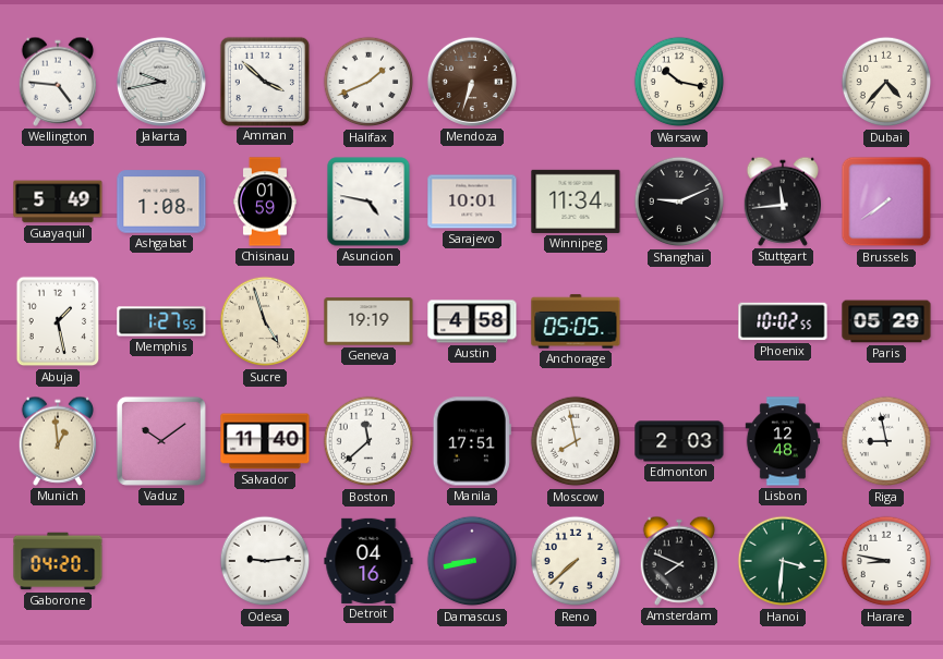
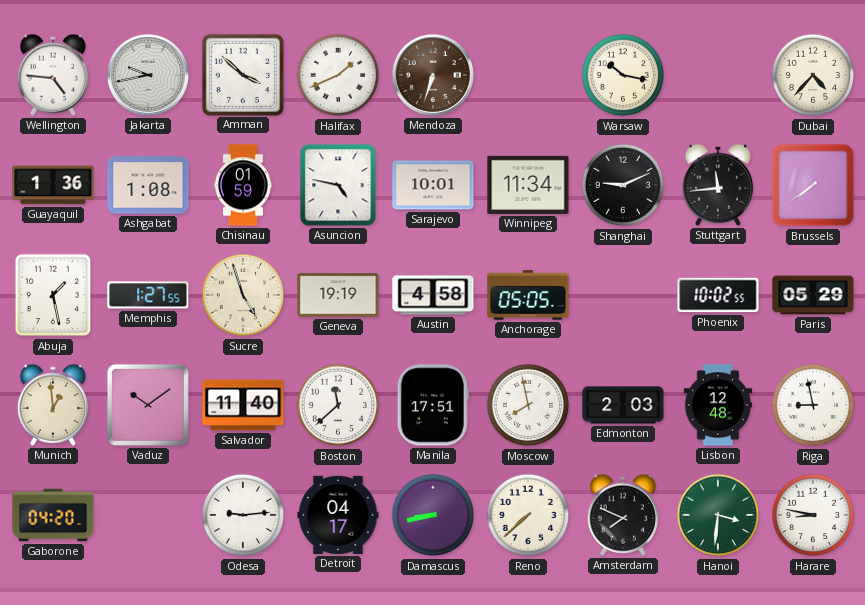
Guayaquil: 5:49 -> 1:36 (53, 185)
Detroit: 04:16 -> 04:17 (338, 515)
